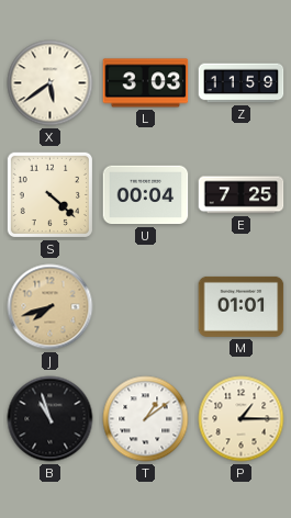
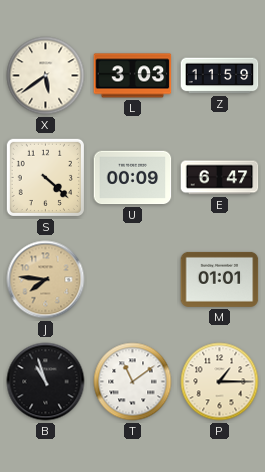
U: 00:04 -> 00:09 (133, 178)
E: 7:25 -> 6:47 (220, 178)
J: 7:42 -> 7:46 (46, 280)
T: 1:09 -> 11:09 (133, 382)
